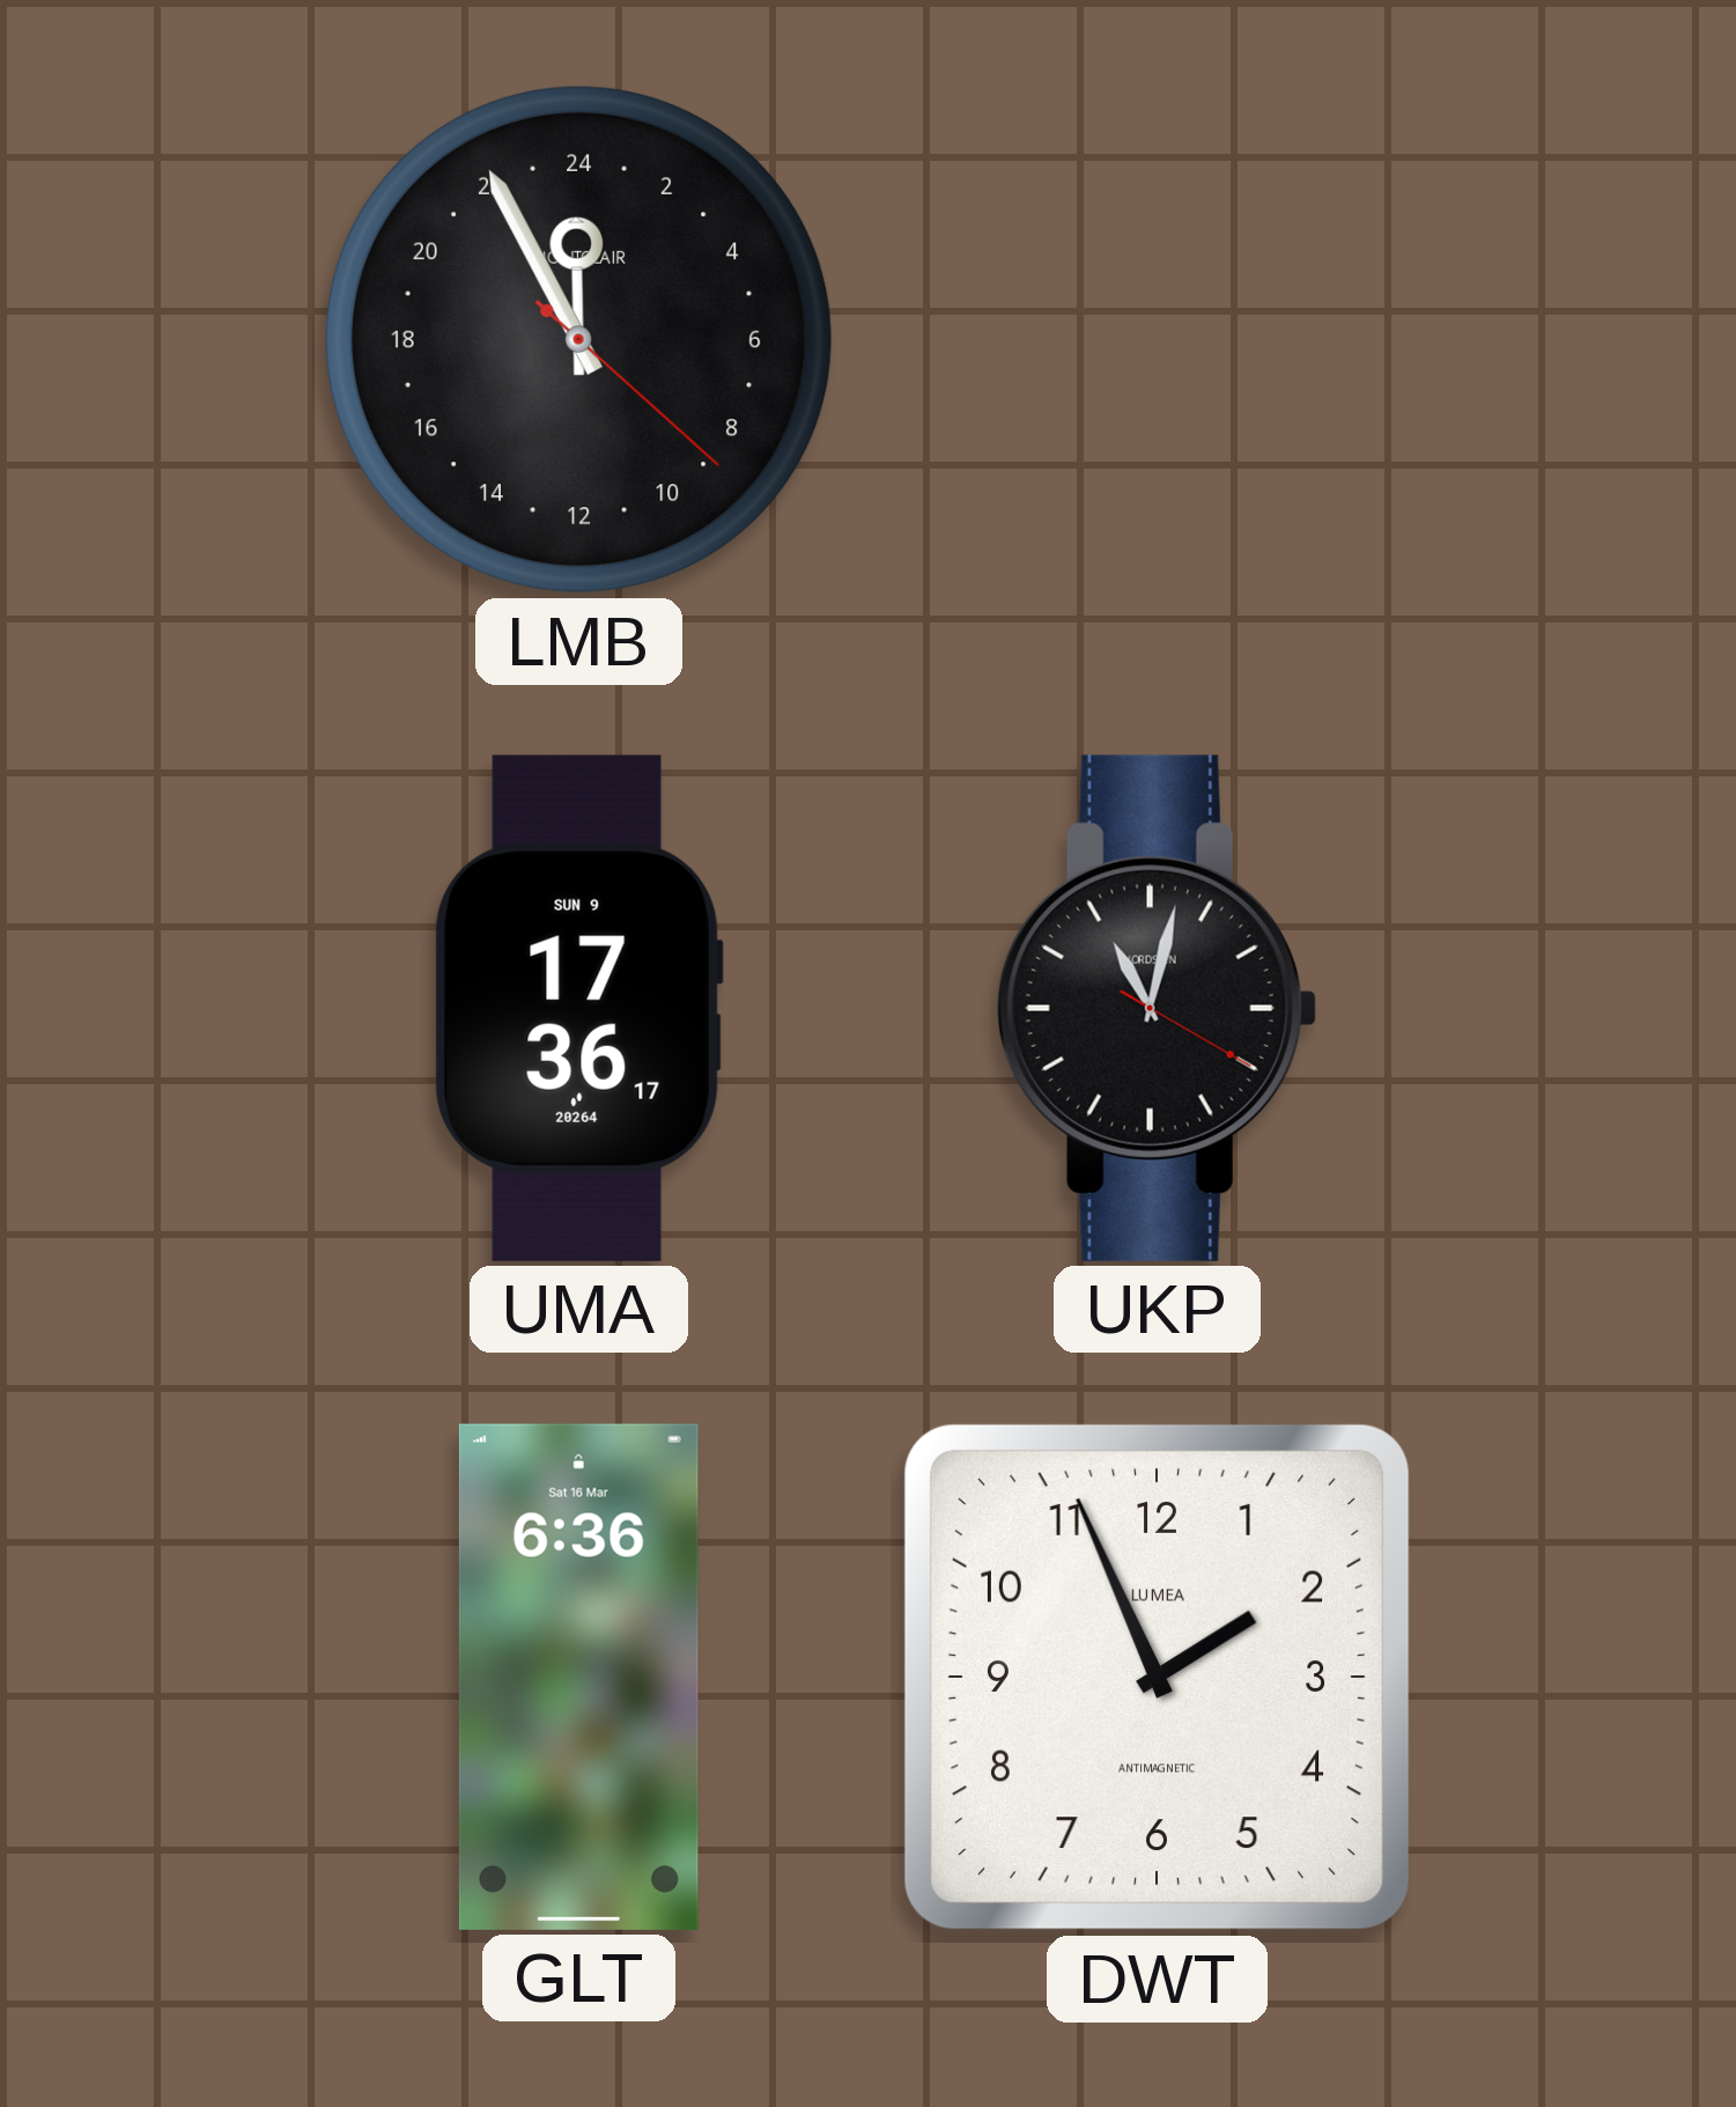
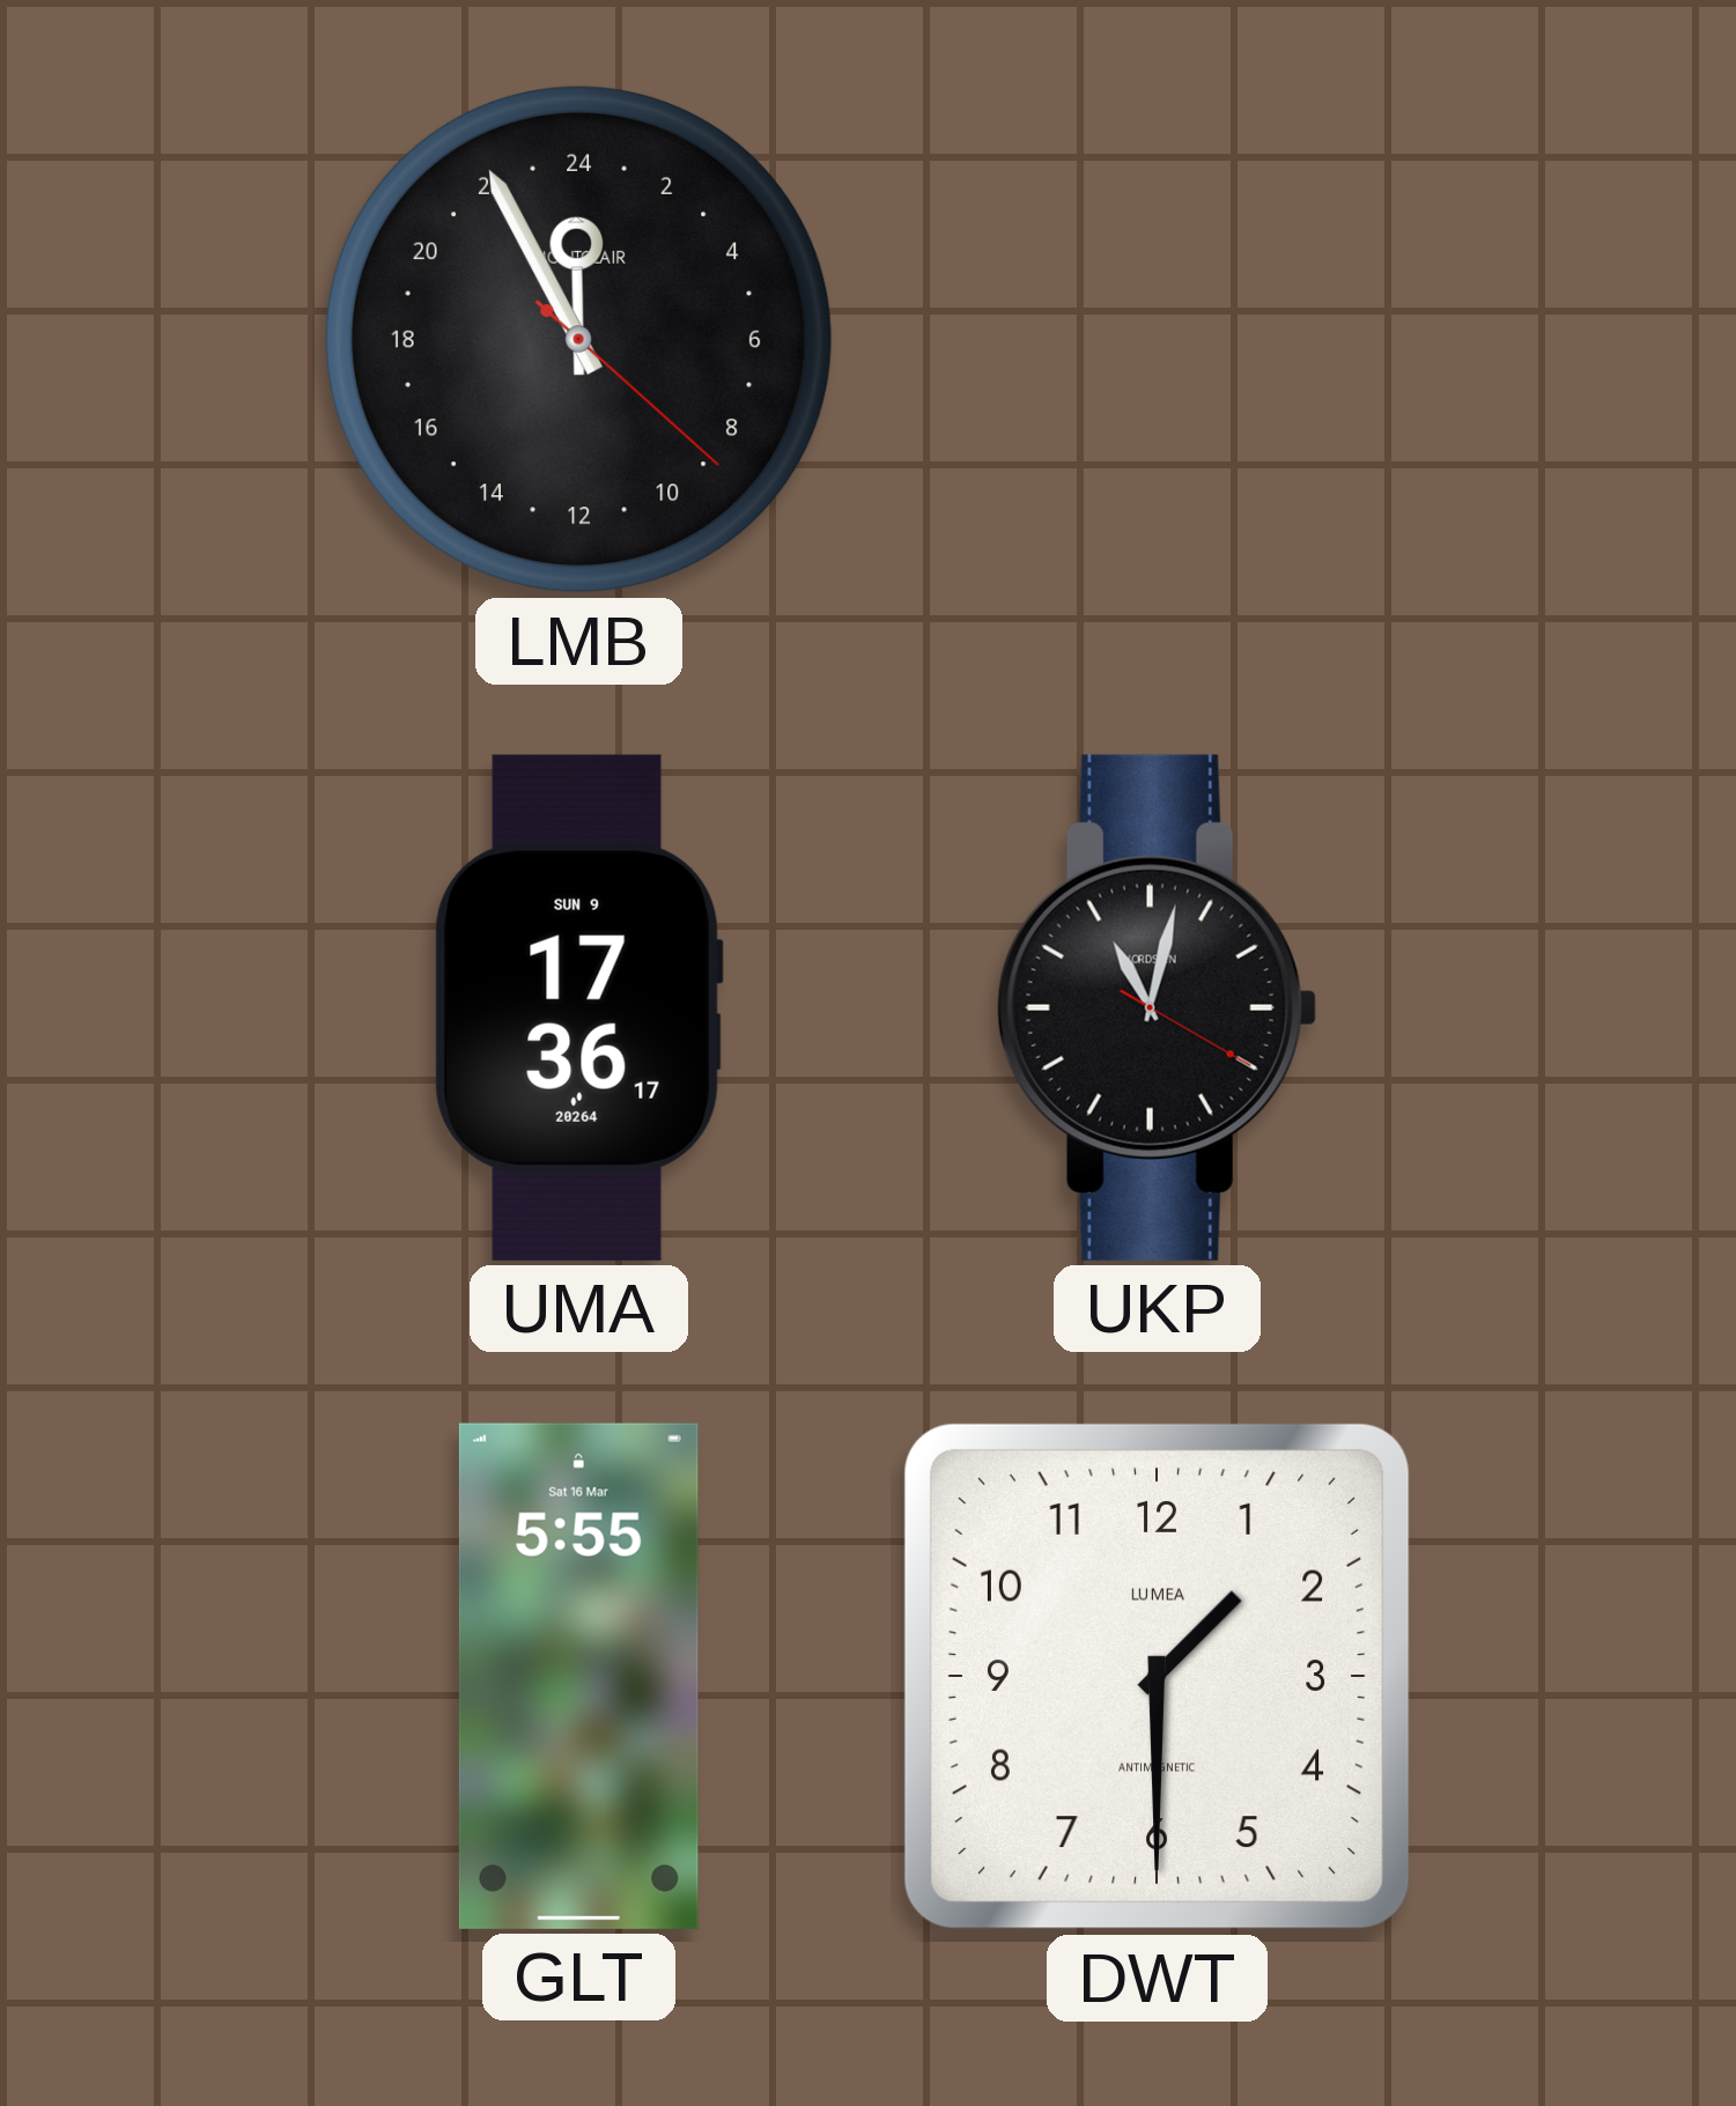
GLT: 6:36 -> 5:55 (578, 1676)
DWT: 1:56 -> 1:30 (1157, 1676)
